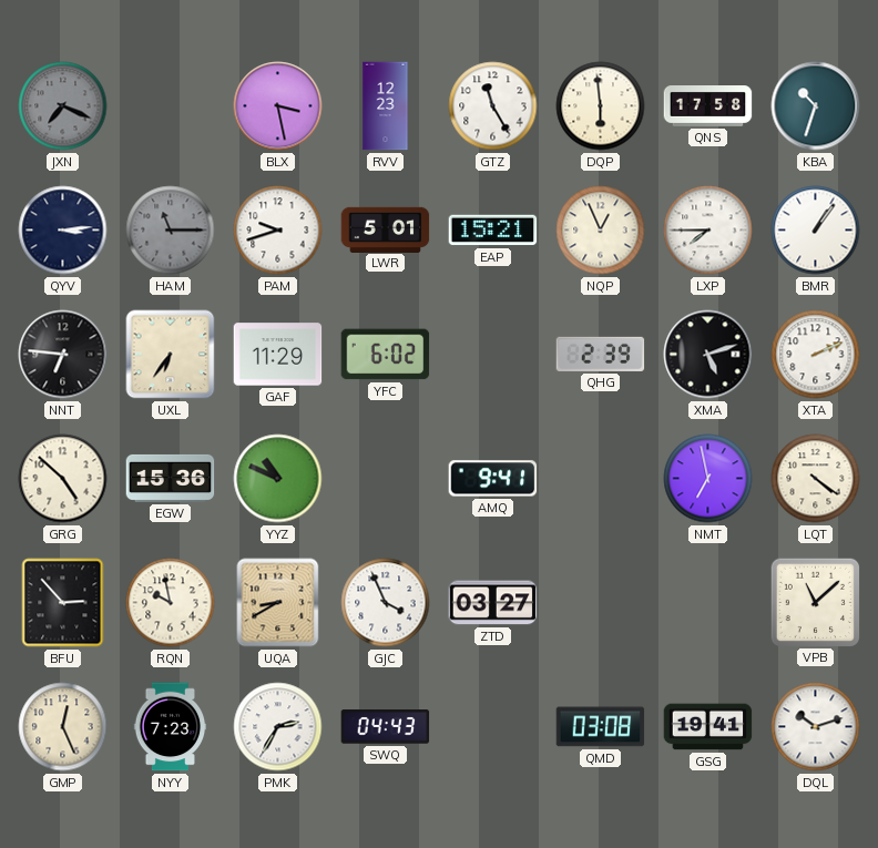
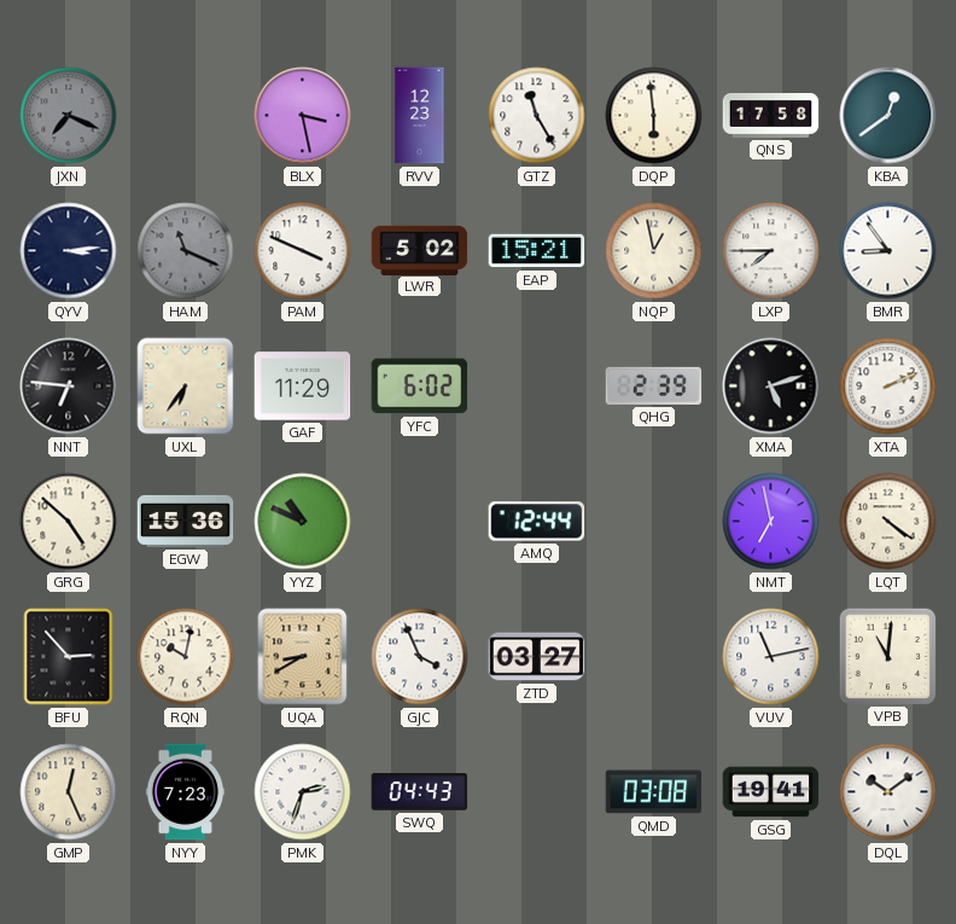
KBA: 10:33 -> 12:39 (888, 116)
HAM: 11:15 -> 11:19 (186, 251)
PAM: 9:42 -> 3:49 (303, 251)
LWR: 5:01 -> 5:02 (420, 250)
NQP: 12:56 -> 12:58 (654, 251)
BMR: 1:06 -> 8:54 (888, 251)
AMQ: 9:41 -> 12:44 (537, 522)
RQN: 9:58 -> 10:02 (186, 657)
VUV: none -> 11:13 (771, 657)
VPB: 11:08 -> 11:01 (887, 656)
PMK: 2:35 -> 2:33 (303, 792)
DQL: 10:12 -> 10:09 (888, 792)
